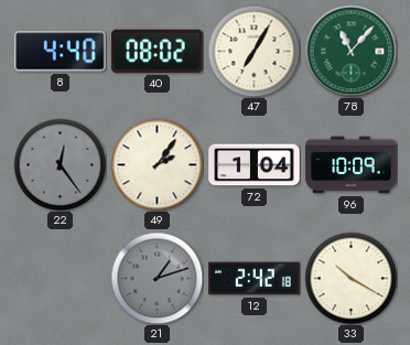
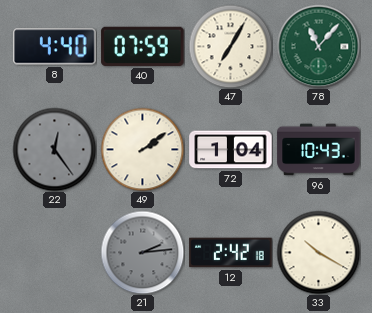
40: 08:02 -> 07:59 (143, 46)
49: 2:06 -> 2:09 (142, 149)
96: 10:09 -> 10:43 (319, 150)
21: 1:12 -> 2:14 (142, 252)
